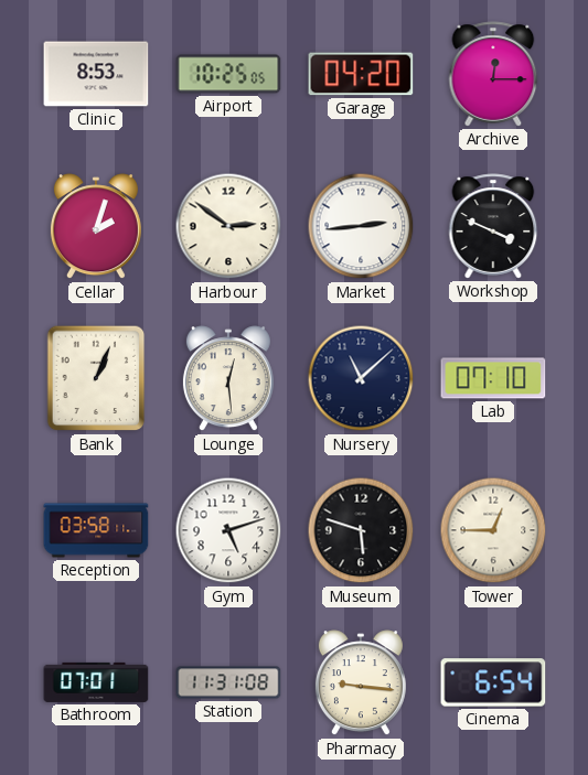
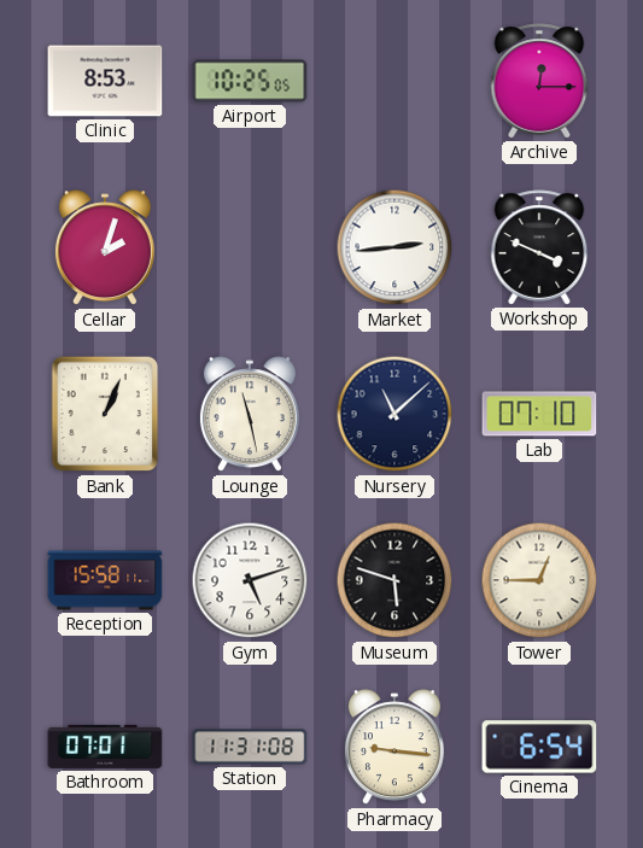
Garage: 04:20 -> none (361, 74)
Harbour: 2:51 -> none (228, 226)
Lounge: 12:29 -> 11:28 (250, 415)
Reception: 03:58 -> 15:58 (105, 580)
